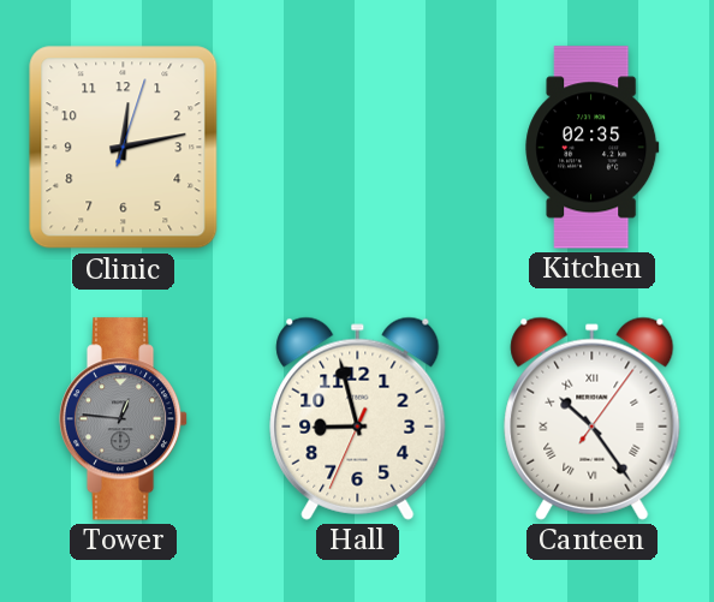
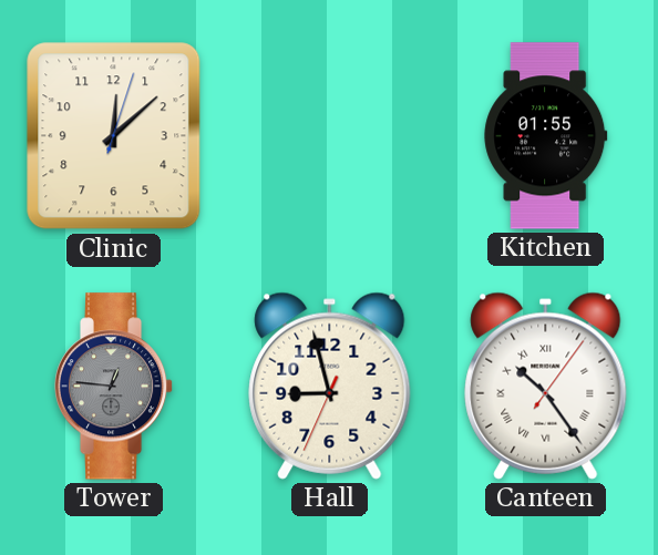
Clinic: 12:13 -> 12:08 (114, 136)
Kitchen: 02:35 -> 01:55 (546, 136)
